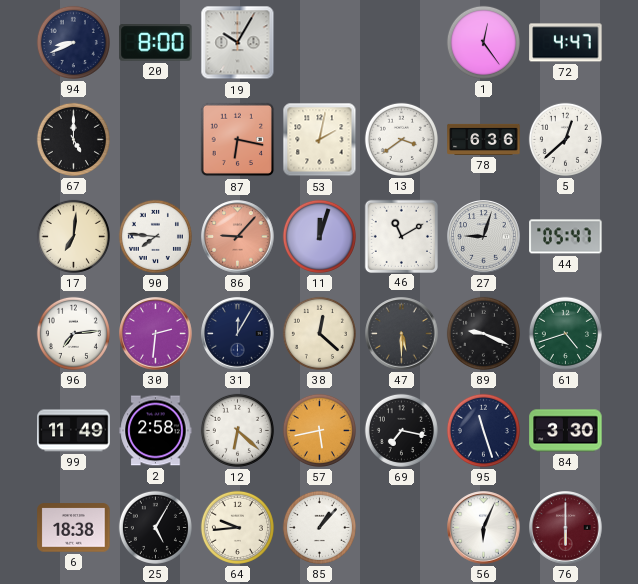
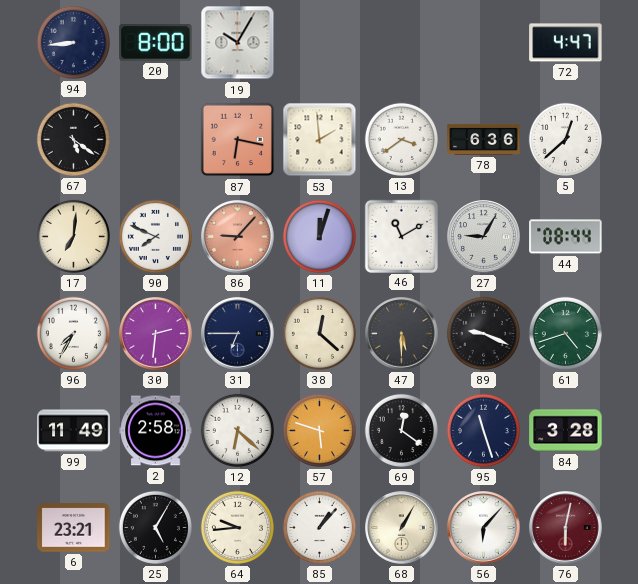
94: 8:41 -> 8:44 (73, 42)
1: 12:24 -> none (483, 42)
67: 5:00 -> 5:21 (73, 139)
53: 2:02 -> 1:59 (320, 140)
90: 7:46 -> 7:49 (155, 236)
27: 9:03 -> 9:05 (484, 237)
44: 05:47 -> 08:44 (566, 237)
96: 7:14 -> 7:35 (73, 333)
31: 12:05 -> 6:45 (238, 334)
57: 5:43 -> 5:48 (319, 430)
69: 7:17 -> 12:21 (401, 430)
84: 3:30 -> 3:28 (566, 431)
6: 18:38 -> 23:21 (74, 528)
68: none -> 1:05 (402, 528)
56: 6:04 -> 6:07 (484, 528)
76: 6:00 -> 6:02 (566, 528)
